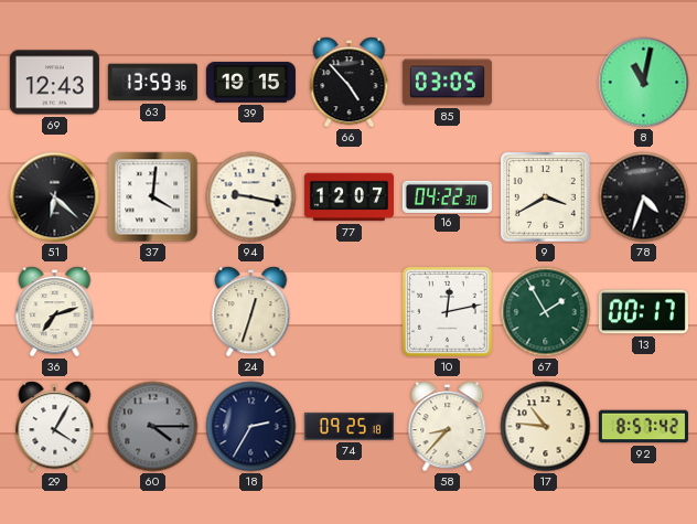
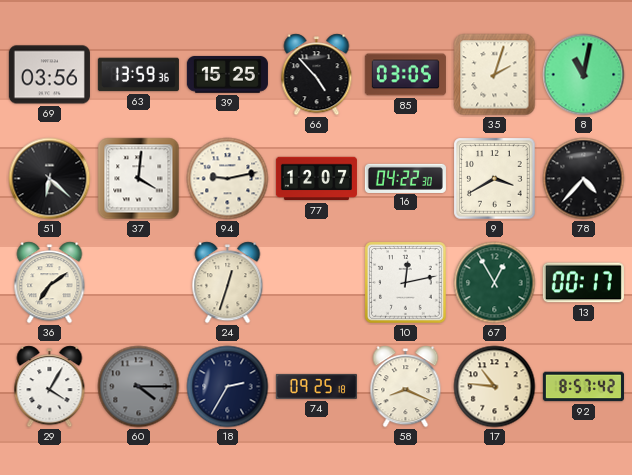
69: 12:43 -> 03:56 (49, 75)
39: 19:15 -> 15:25 (227, 75)
35: none -> 2:03 (495, 75)
94: 9:17 -> 9:13 (228, 179)
78: 4:33 -> 4:37 (584, 179)
36: 7:12 -> 7:09 (50, 283)
67: 1:55 -> 12:55 (495, 283)
58: 8:37 -> 8:19 (406, 387)
